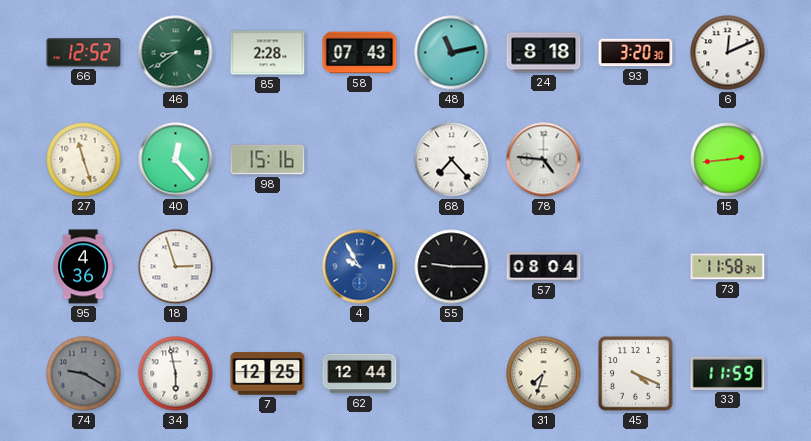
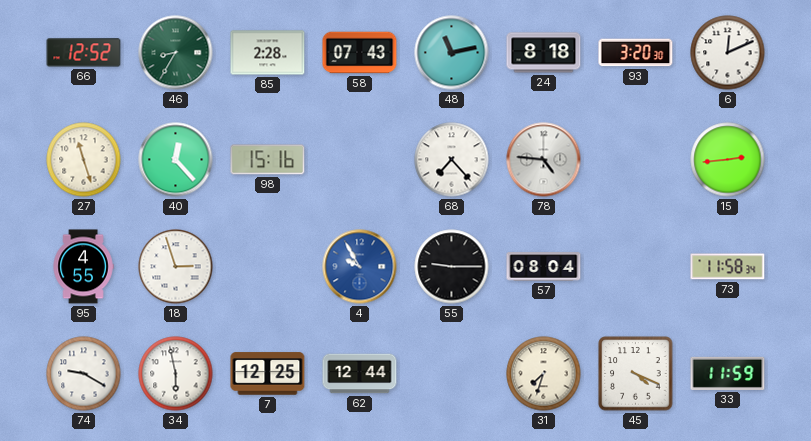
46: 8:39 -> 8:35 (176, 53)
95: 4:36 -> 4:55 (83, 267)
74 dial: grey -> white (84, 374)
